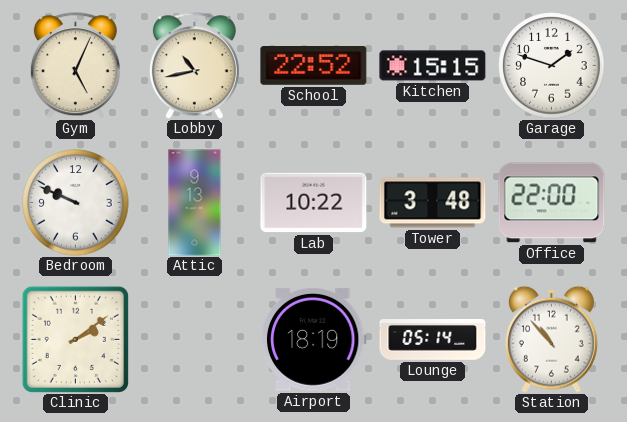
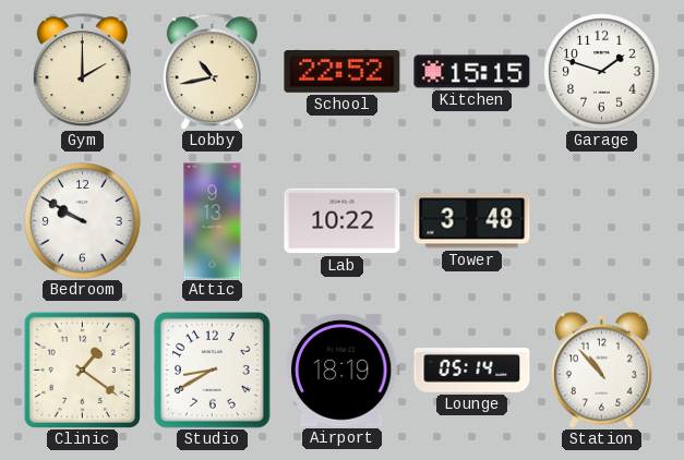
Gym: 5:04 -> 2:00 (82, 72)
Bedroom: 9:49 -> 9:50 (83, 221)
Office: 22:00 -> none (552, 203)
Clinic: 2:09 -> 1:21 (82, 370)
Studio: none -> 8:40 (213, 371)
